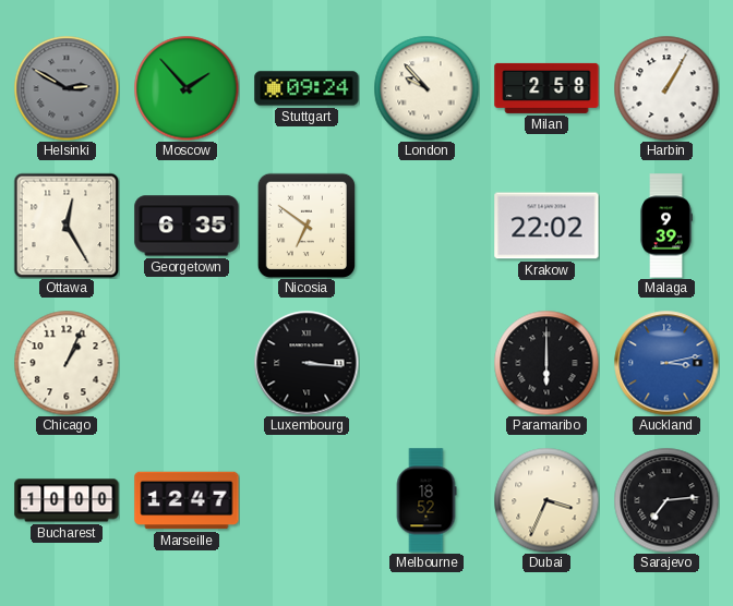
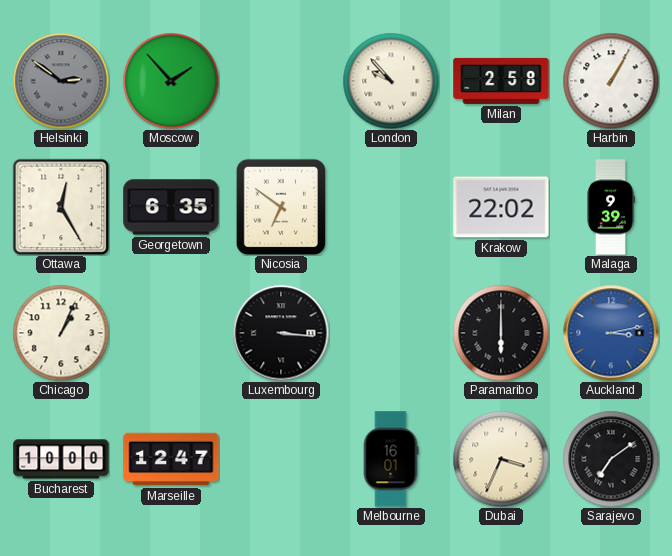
Helsinki: 2:50 -> 2:51 (61, 81)
Stuttgart: 09:24 -> none (307, 88)
Melbourne: 18:52 -> 16:01 (391, 459)
Sarajevo: 7:14 -> 7:09 (611, 459)
